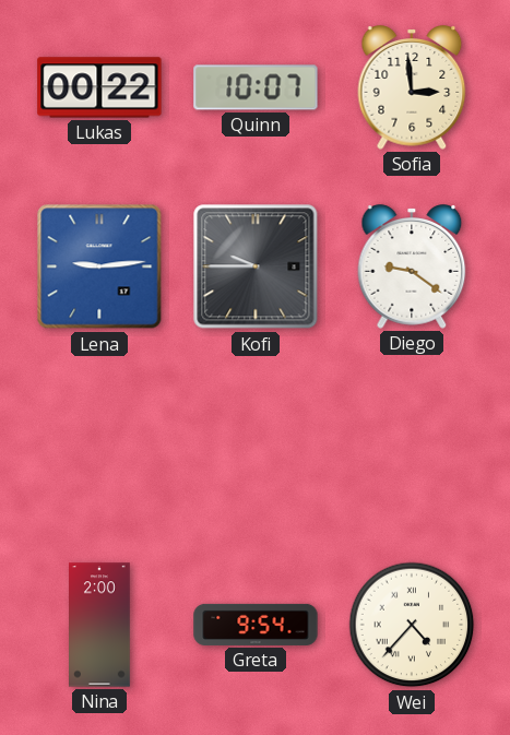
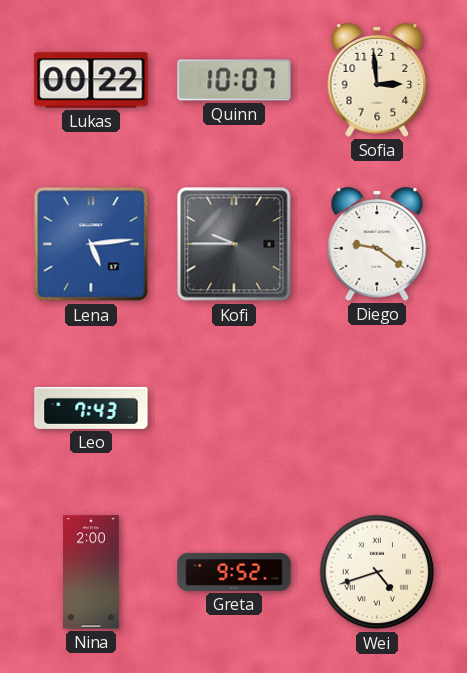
Lena: 9:14 -> 5:14 (91, 244)
Leo: none -> 7:43 (91, 408)
Greta: 9:54 -> 9:52 (234, 572)
Wei: 4:37 -> 4:42 (377, 572)
